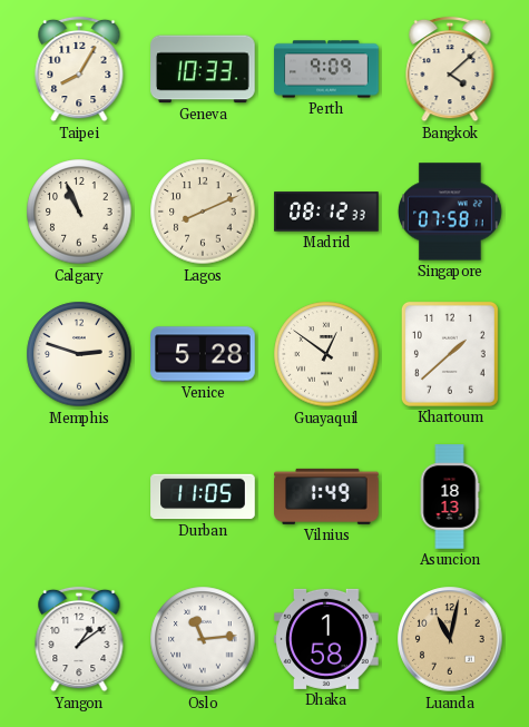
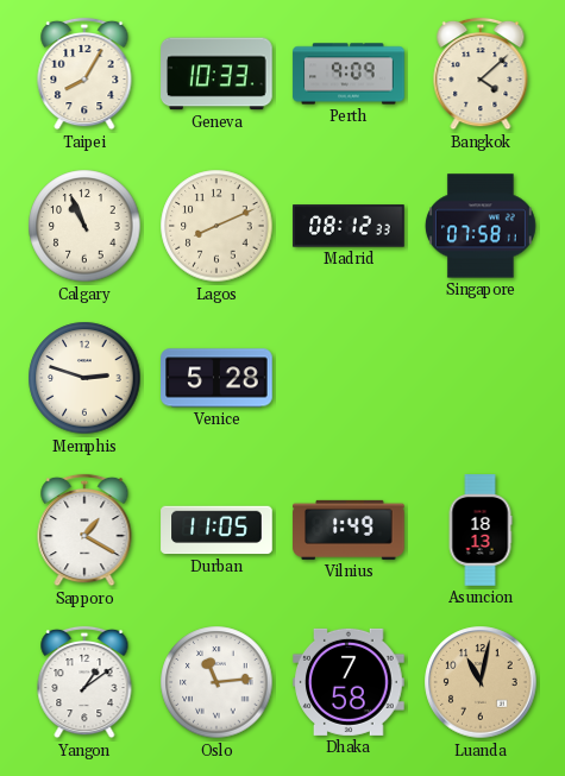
Guayaquil: 12:51 -> none (326, 354)
Khartoum: 1:38 -> none (450, 354)
Sapporo: none -> 1:20 (84, 530)
Dhaka: 1:58 -> 7:58 (349, 682)
